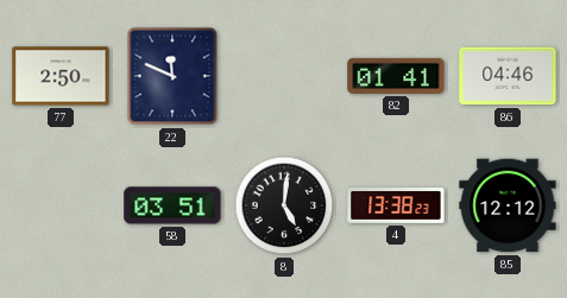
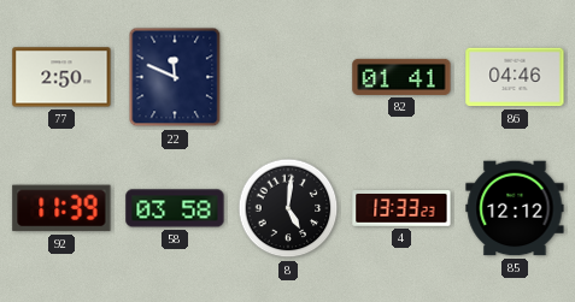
92: none -> 11:39 (61, 208)
58: 03:51 -> 03:58 (175, 208)
4: 13:38 -> 13:33 (401, 209)
